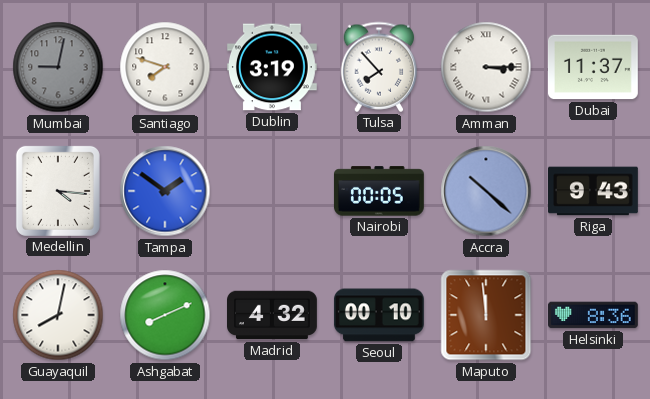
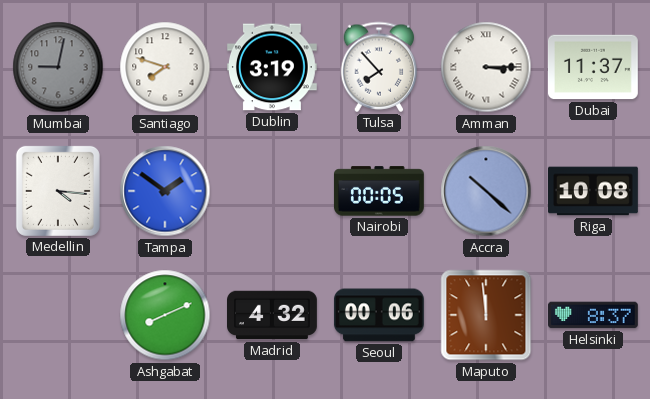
Riga: 9:43 -> 10:08 (594, 191)
Guayaquil: 8:02 -> none (58, 315)
Seoul: 00:10 -> 00:06 (379, 315)
Helsinki: 8:36 -> 8:37 (594, 315)
